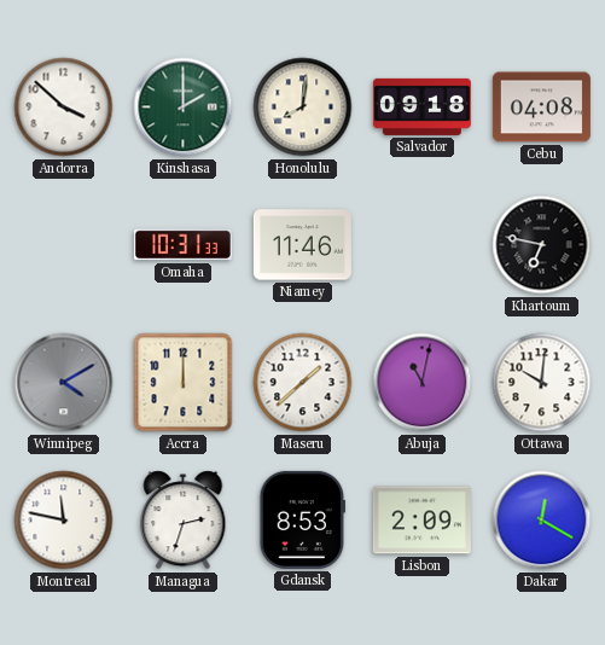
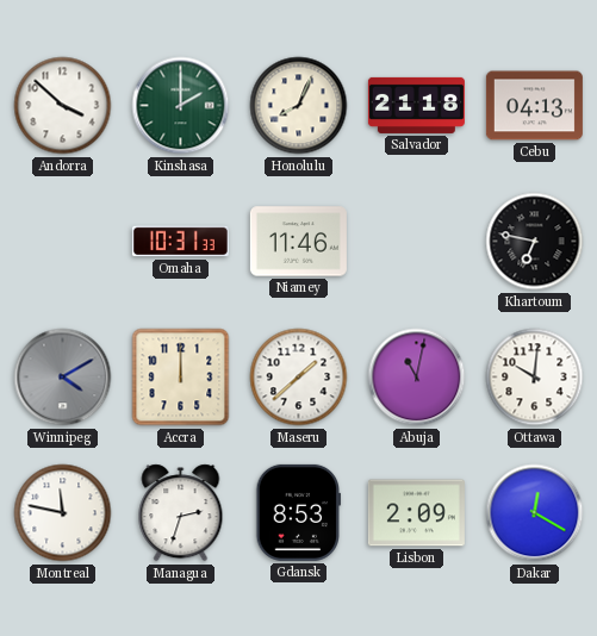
Honolulu: 8:01 -> 8:04 (299, 106)
Salvador: 09:18 -> 21:18 (416, 105)
Cebu: 04:08 -> 04:13 (534, 106)
